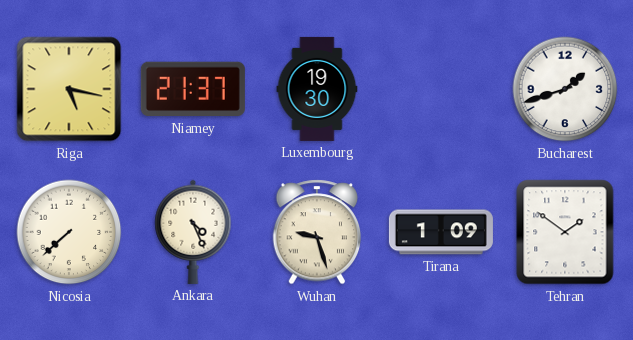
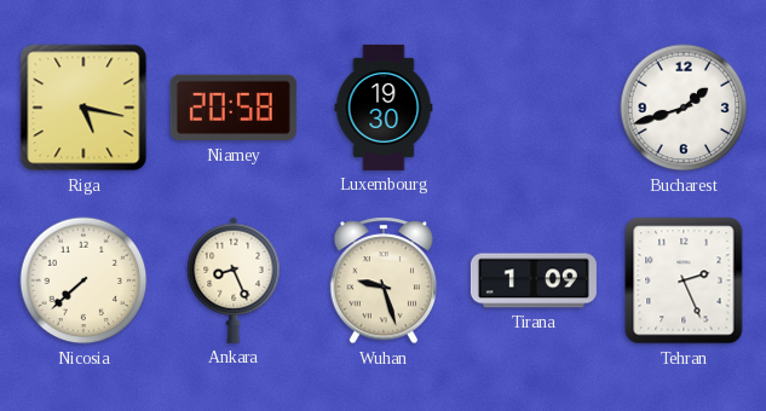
Niamey: 21:37 -> 20:58 (234, 108)
Ankara: 4:26 -> 8:26 (234, 280)
Tehran: 1:51 -> 2:26 (684, 280)
